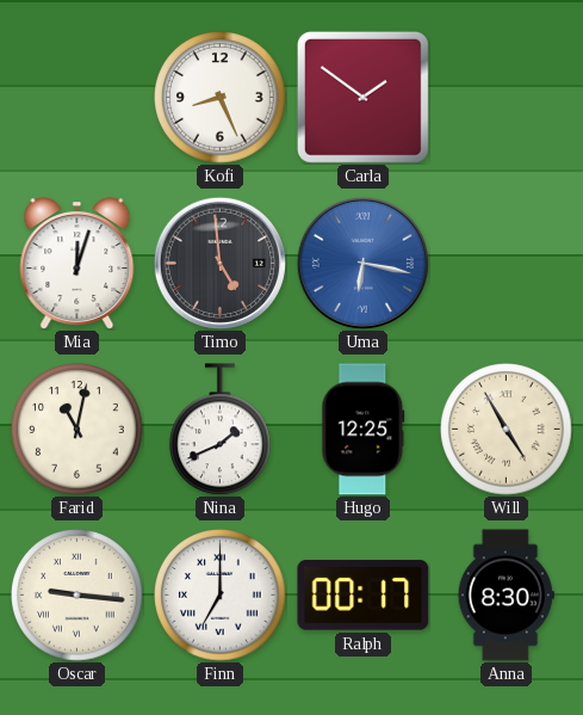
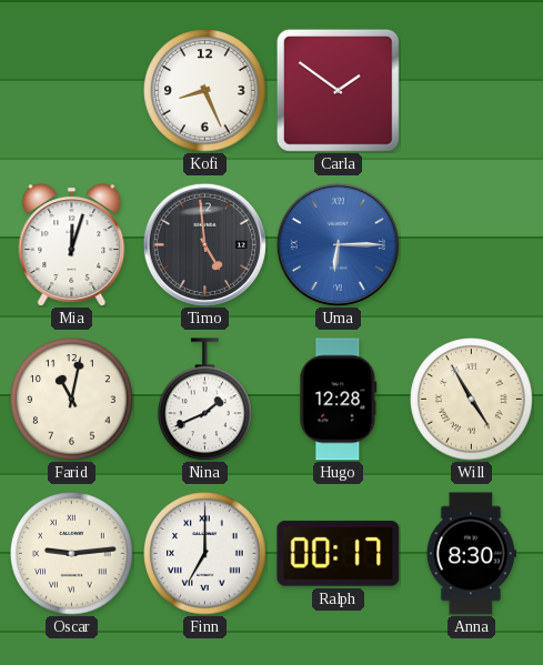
Uma: 6:17 -> 6:15 (338, 244)
Hugo: 12:25 -> 12:28 (339, 400)
Oscar: 9:16 -> 9:14 (72, 554)
